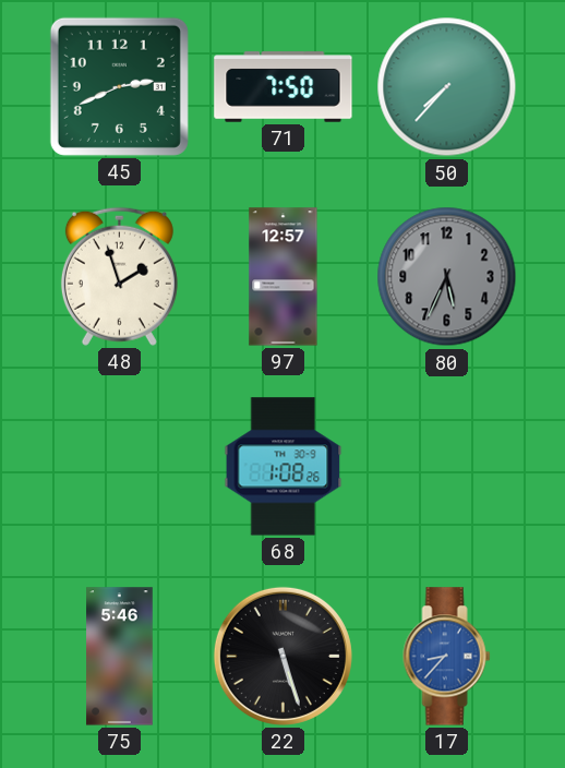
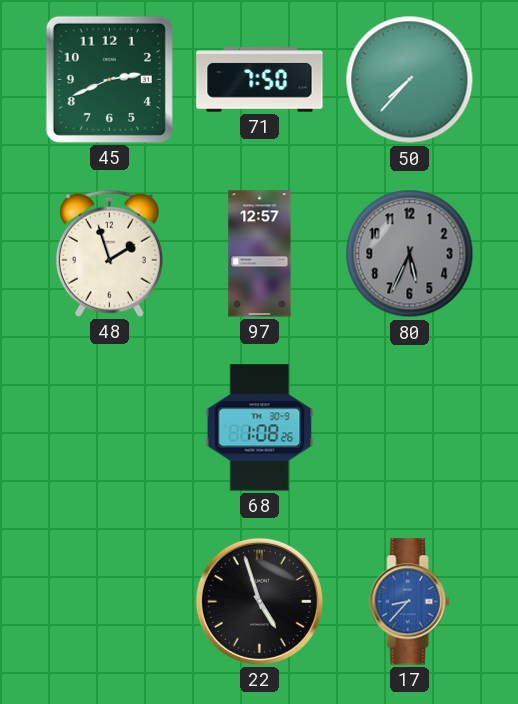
75: 5:46 -> none (120, 657)
22: 5:27 -> 4:57 (259, 601)
